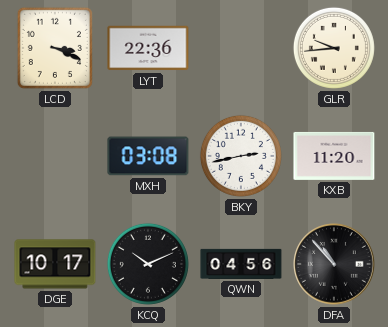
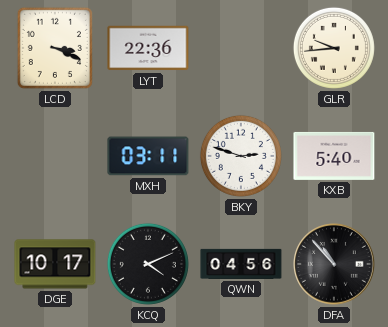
MXH: 03:08 -> 03:11 (148, 156)
BKY: 2:43 -> 2:48 (241, 156)
KXB: 11:20 -> 5:40 (334, 156)
KCQ: 10:11 -> 4:11 (148, 264)
